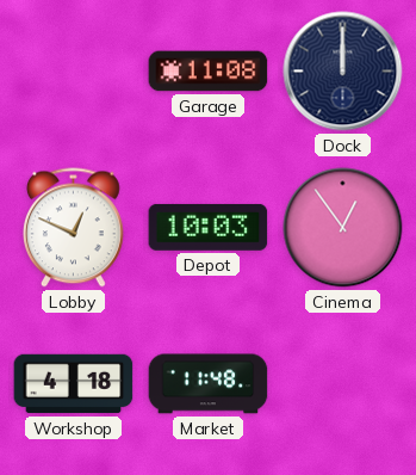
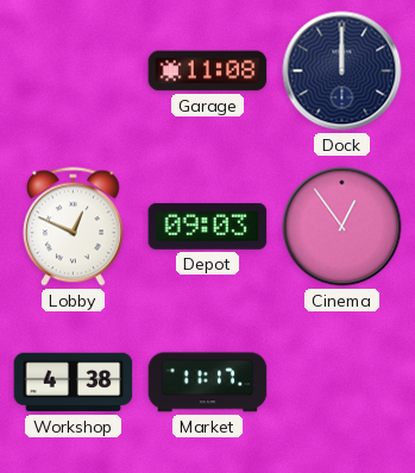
Depot: 10:03 -> 09:03 (208, 226)
Workshop: 4:18 -> 4:38 (74, 383)
Market: 11:48 -> 11:17 (208, 383)
